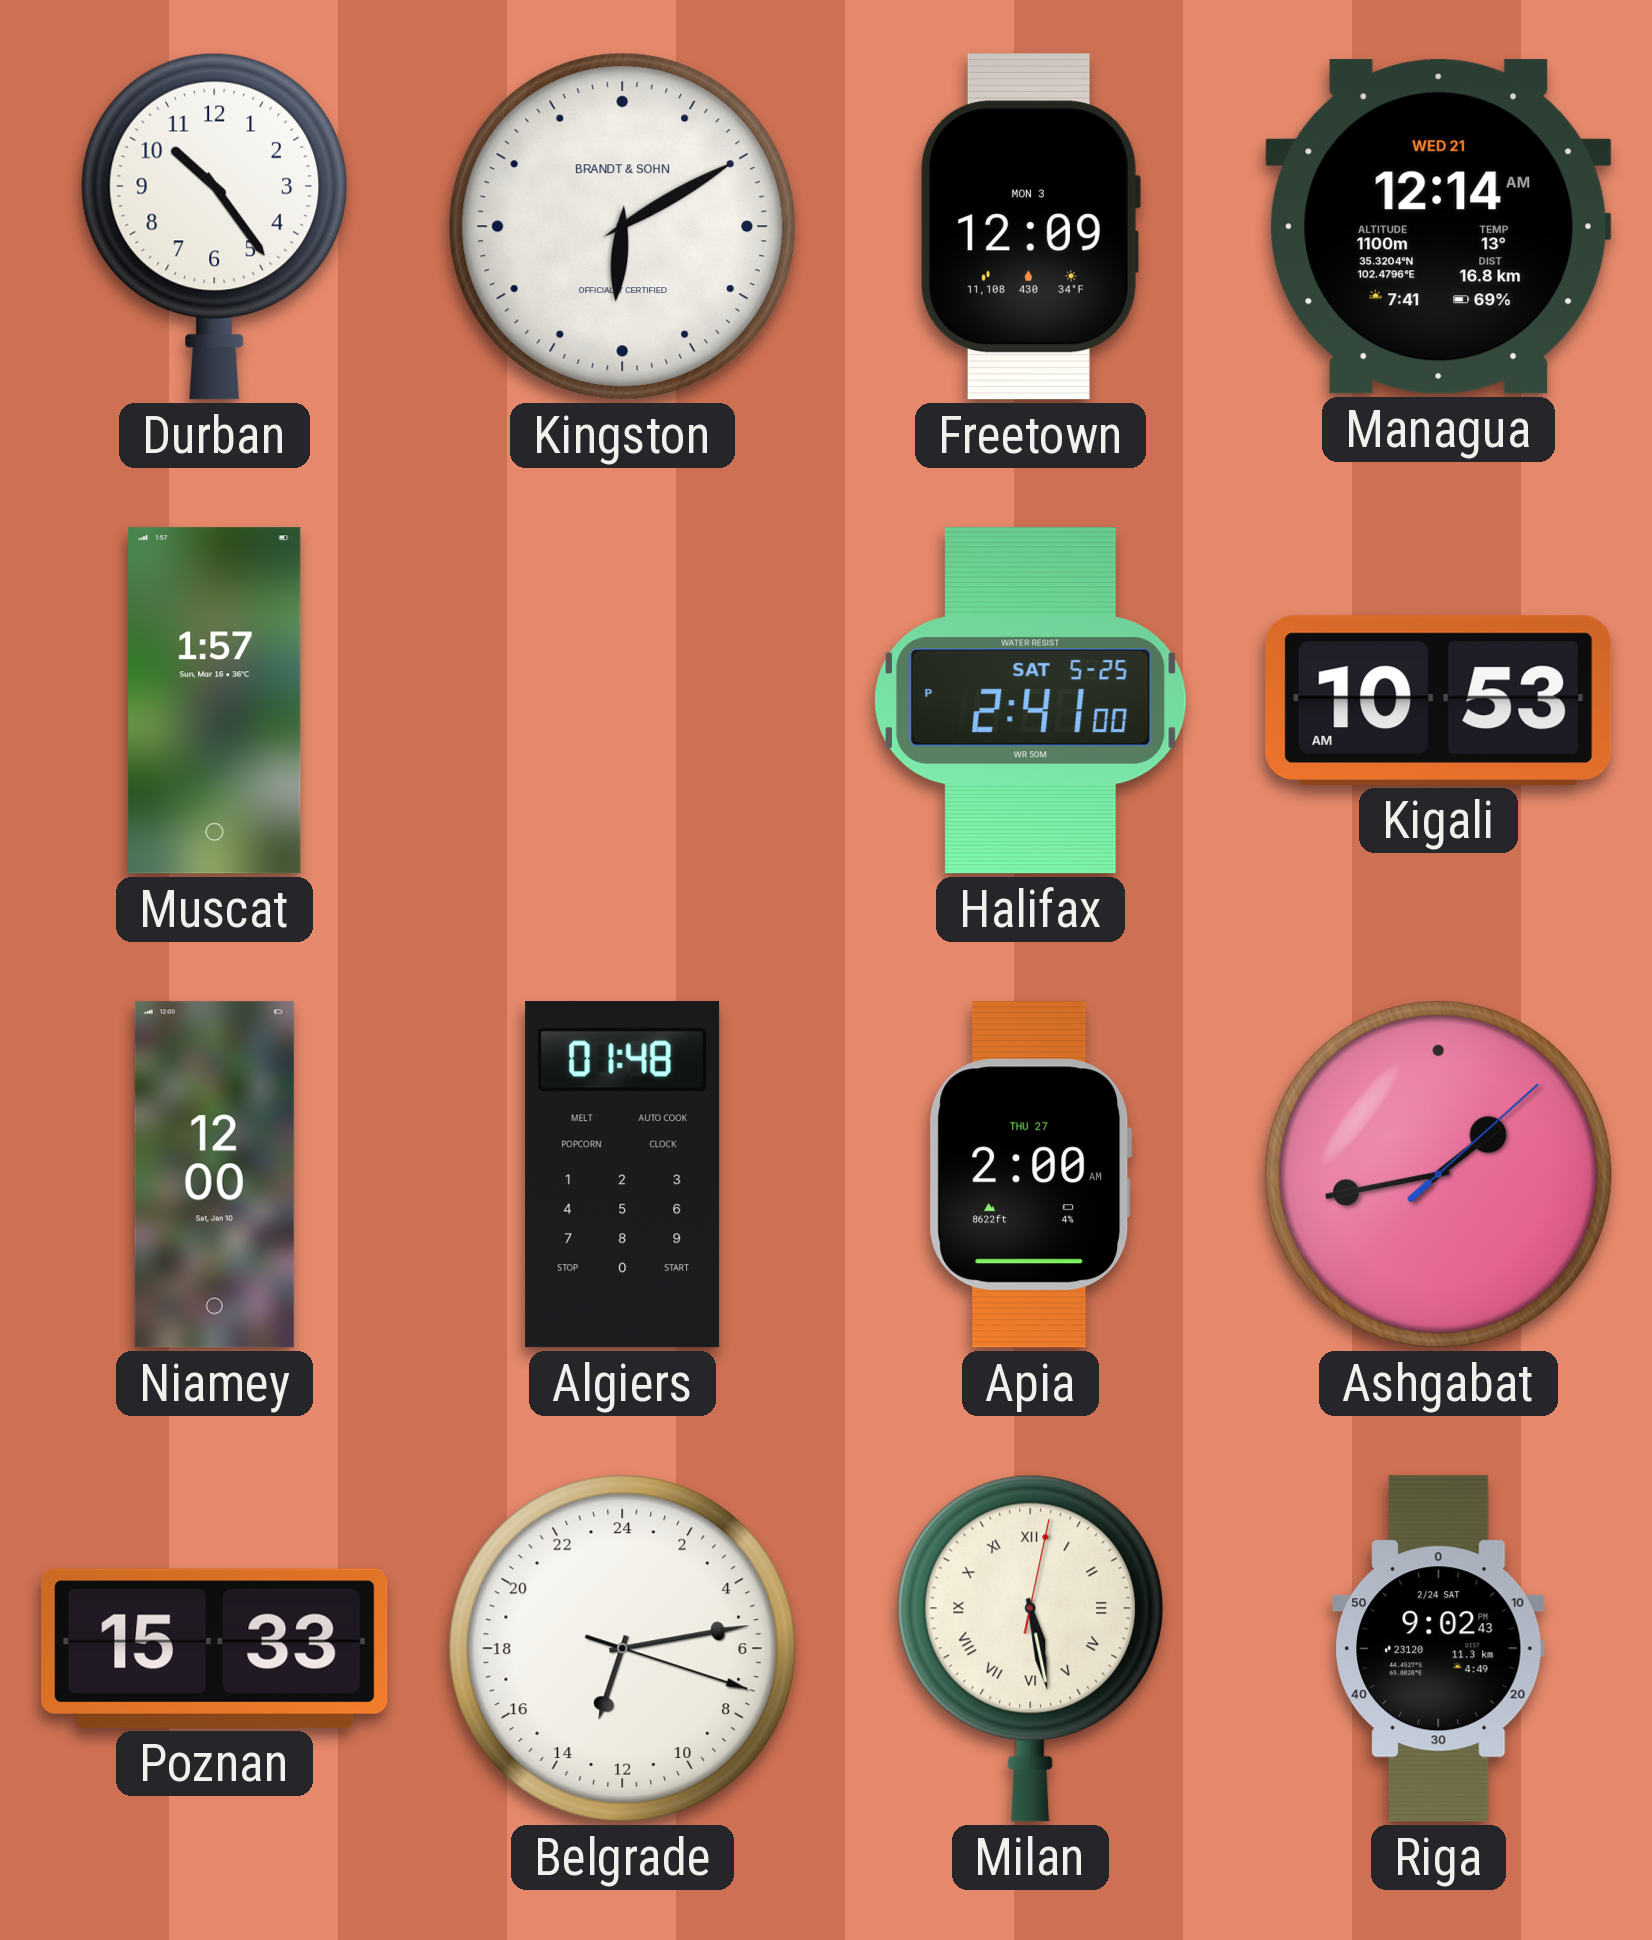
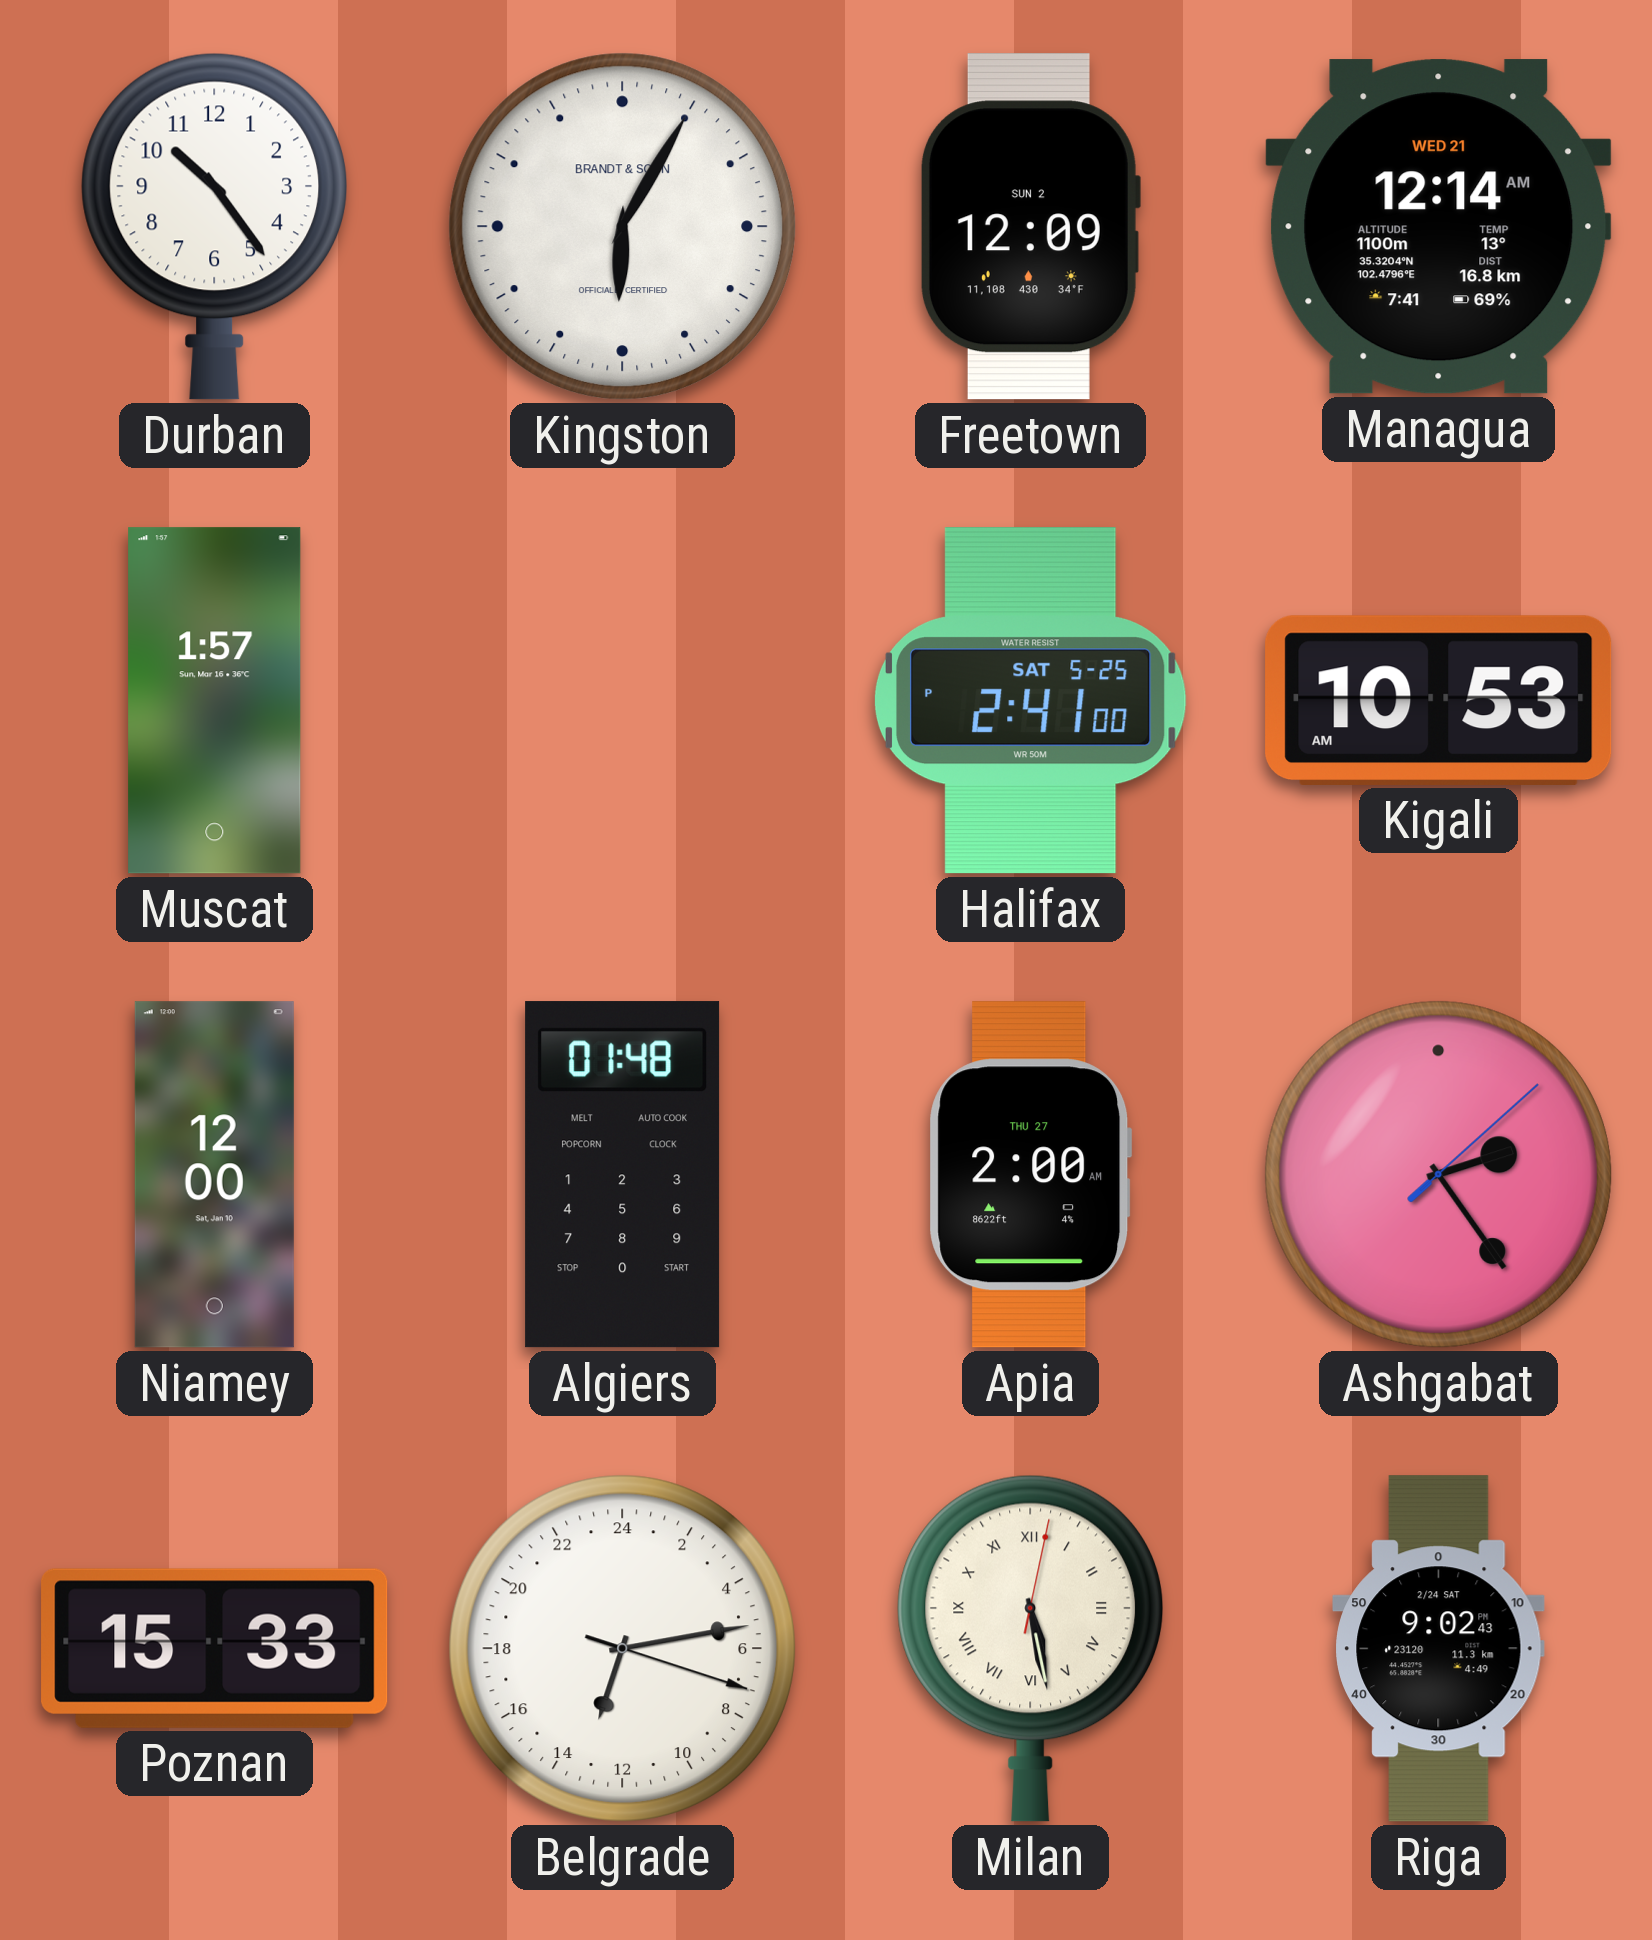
Kingston: 6:10 -> 6:05 (622, 226)
Freetown date: MON 3 -> SUN 2 (1030, 227)
Ashgabat: 1:43 -> 2:24 (1438, 1174)
